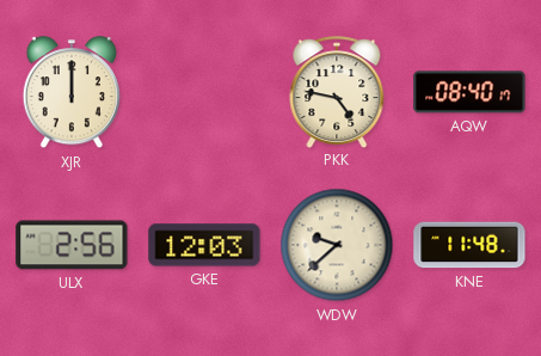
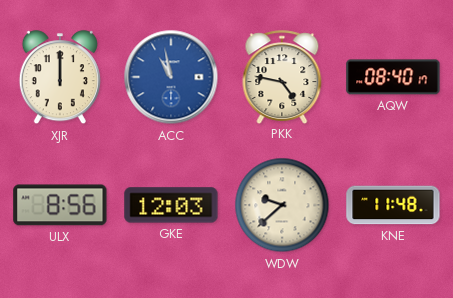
ACC: none -> 10:58 (171, 77)
ULX: 2:56 -> 8:56 (60, 205)
